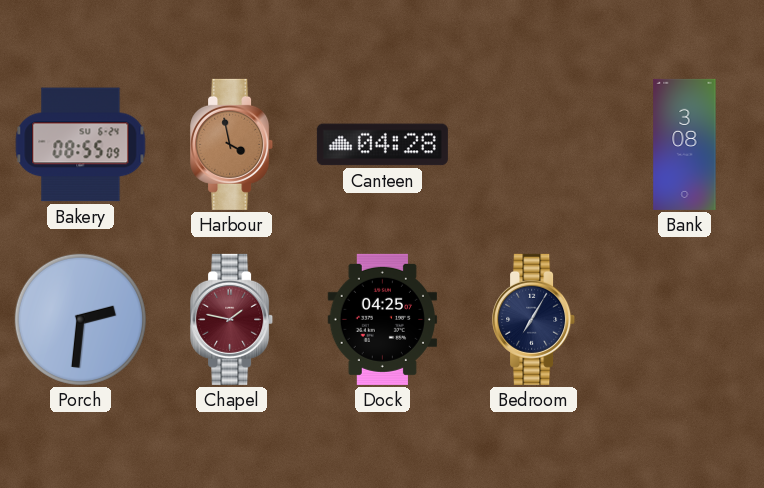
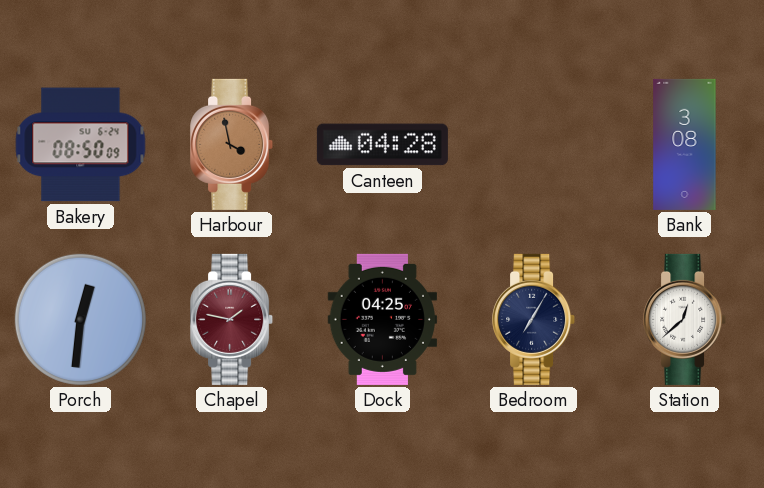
Bakery: 08:55 -> 08:50 (81, 145)
Porch: 2:31 -> 12:31 (80, 319)
Station: none -> 12:38 (685, 319)
